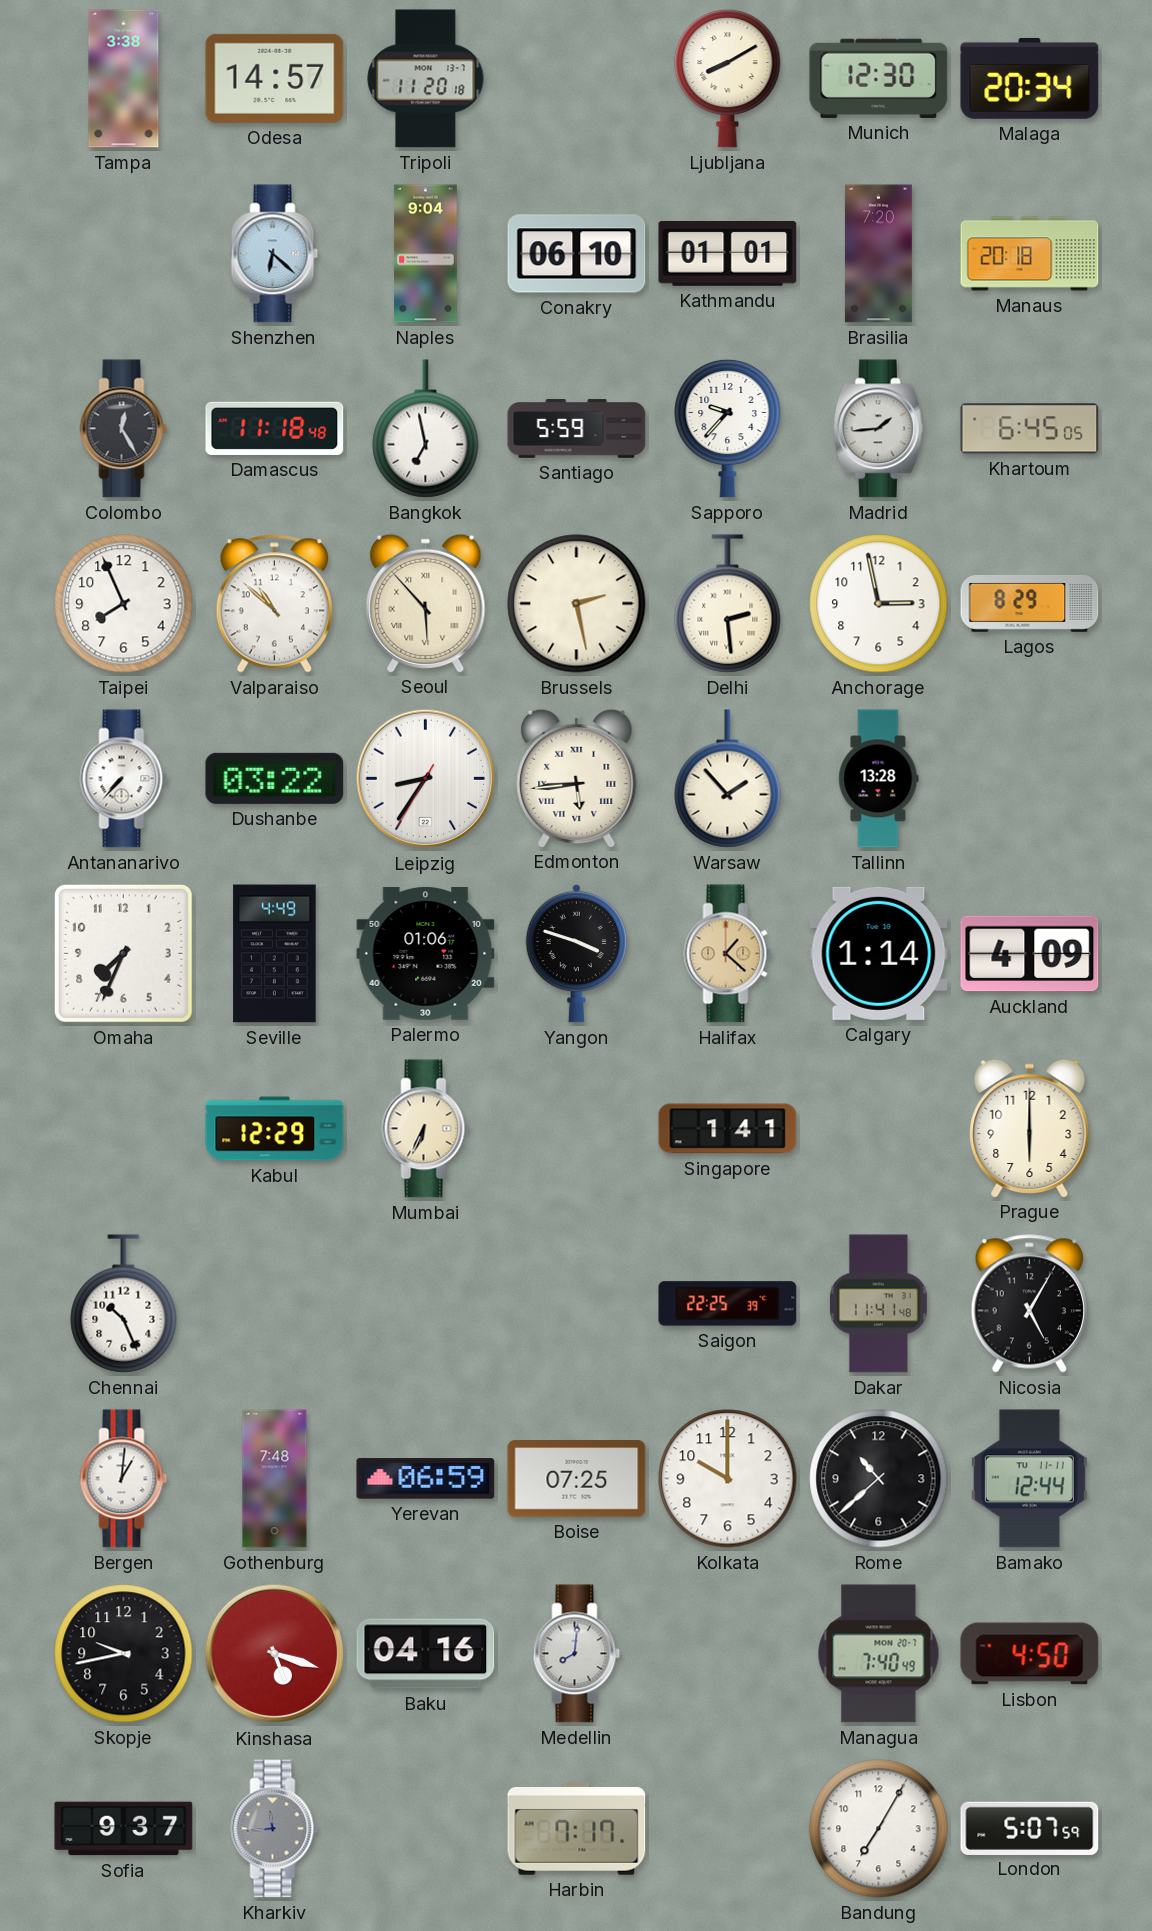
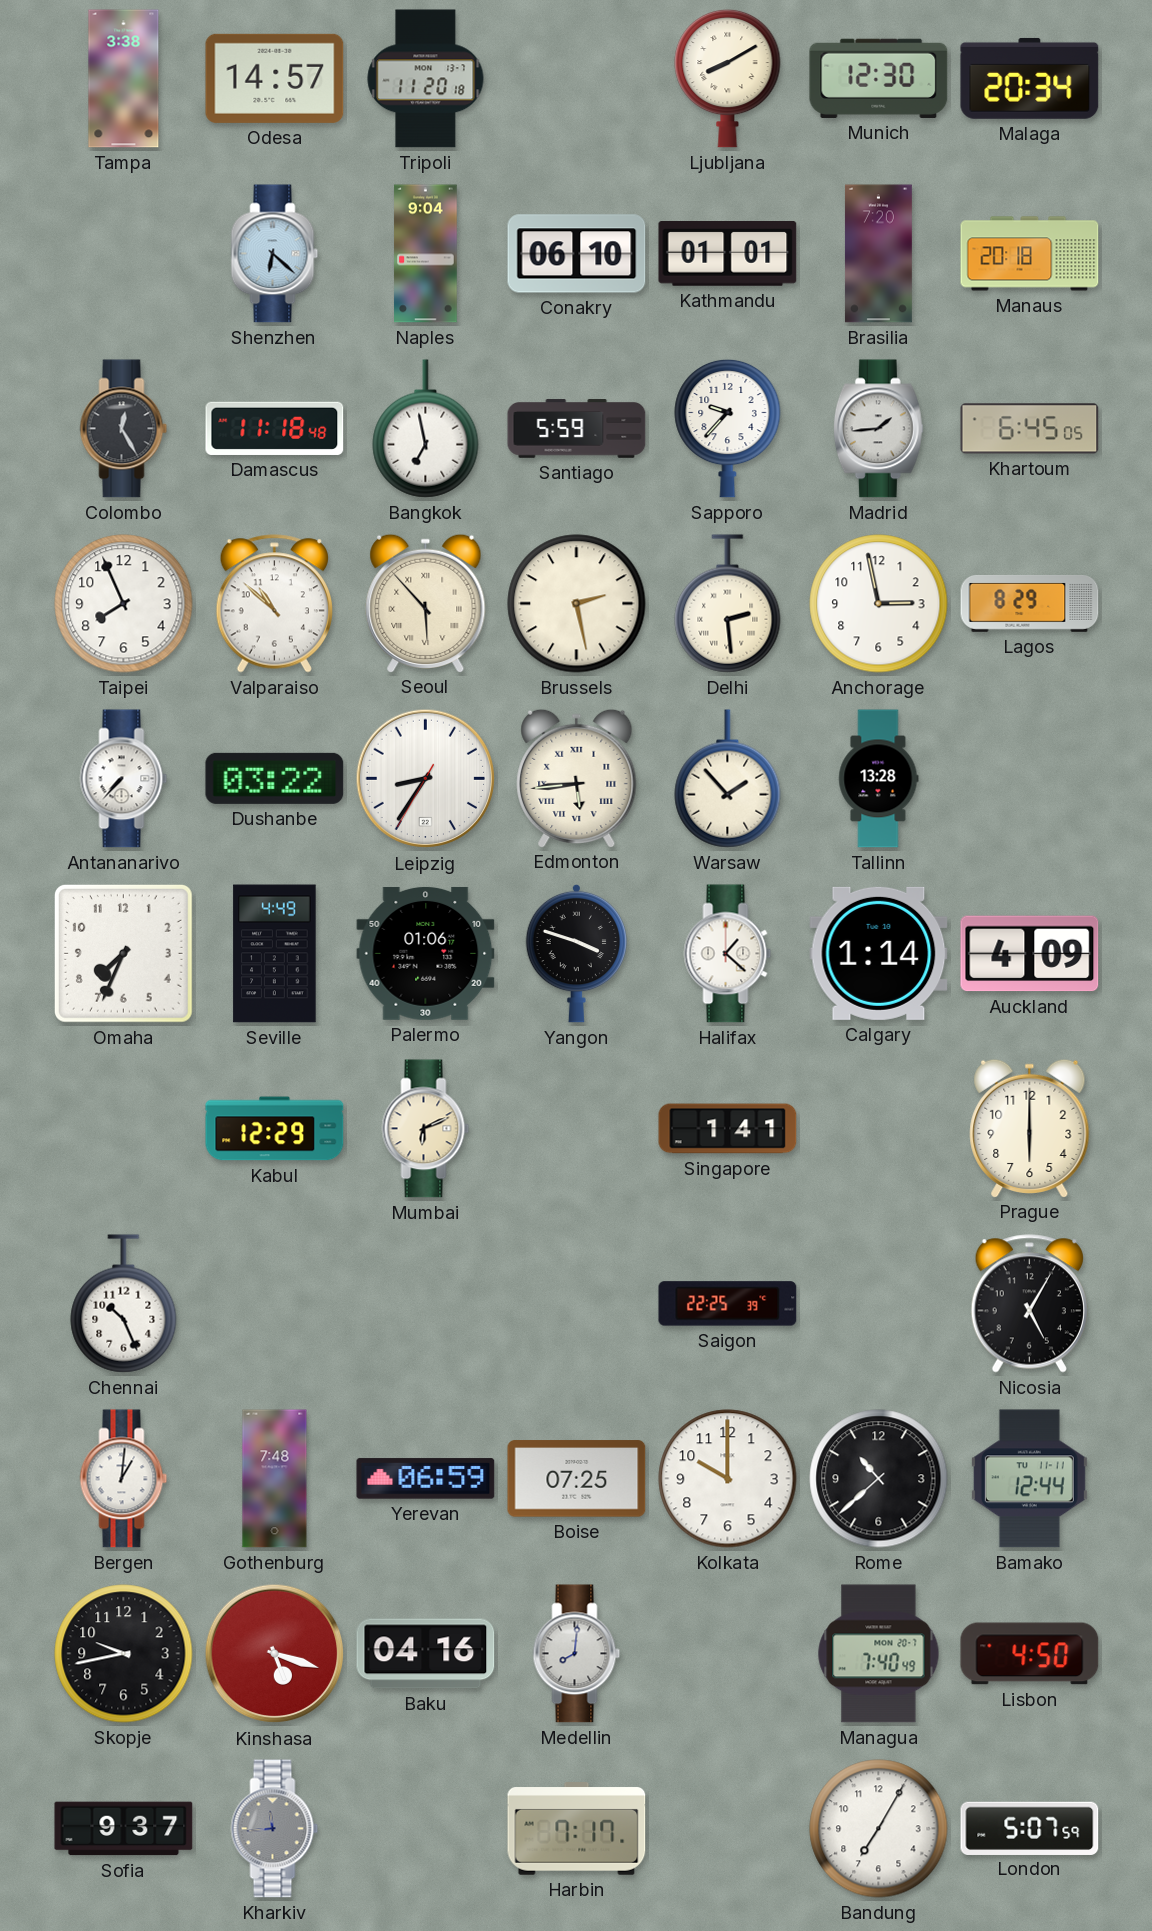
Halifax dial: champagne -> white (728, 954)
Mumbai: 6:34 -> 6:11 (426, 1129)
Dakar: 11:41 -> none (878, 1304)
